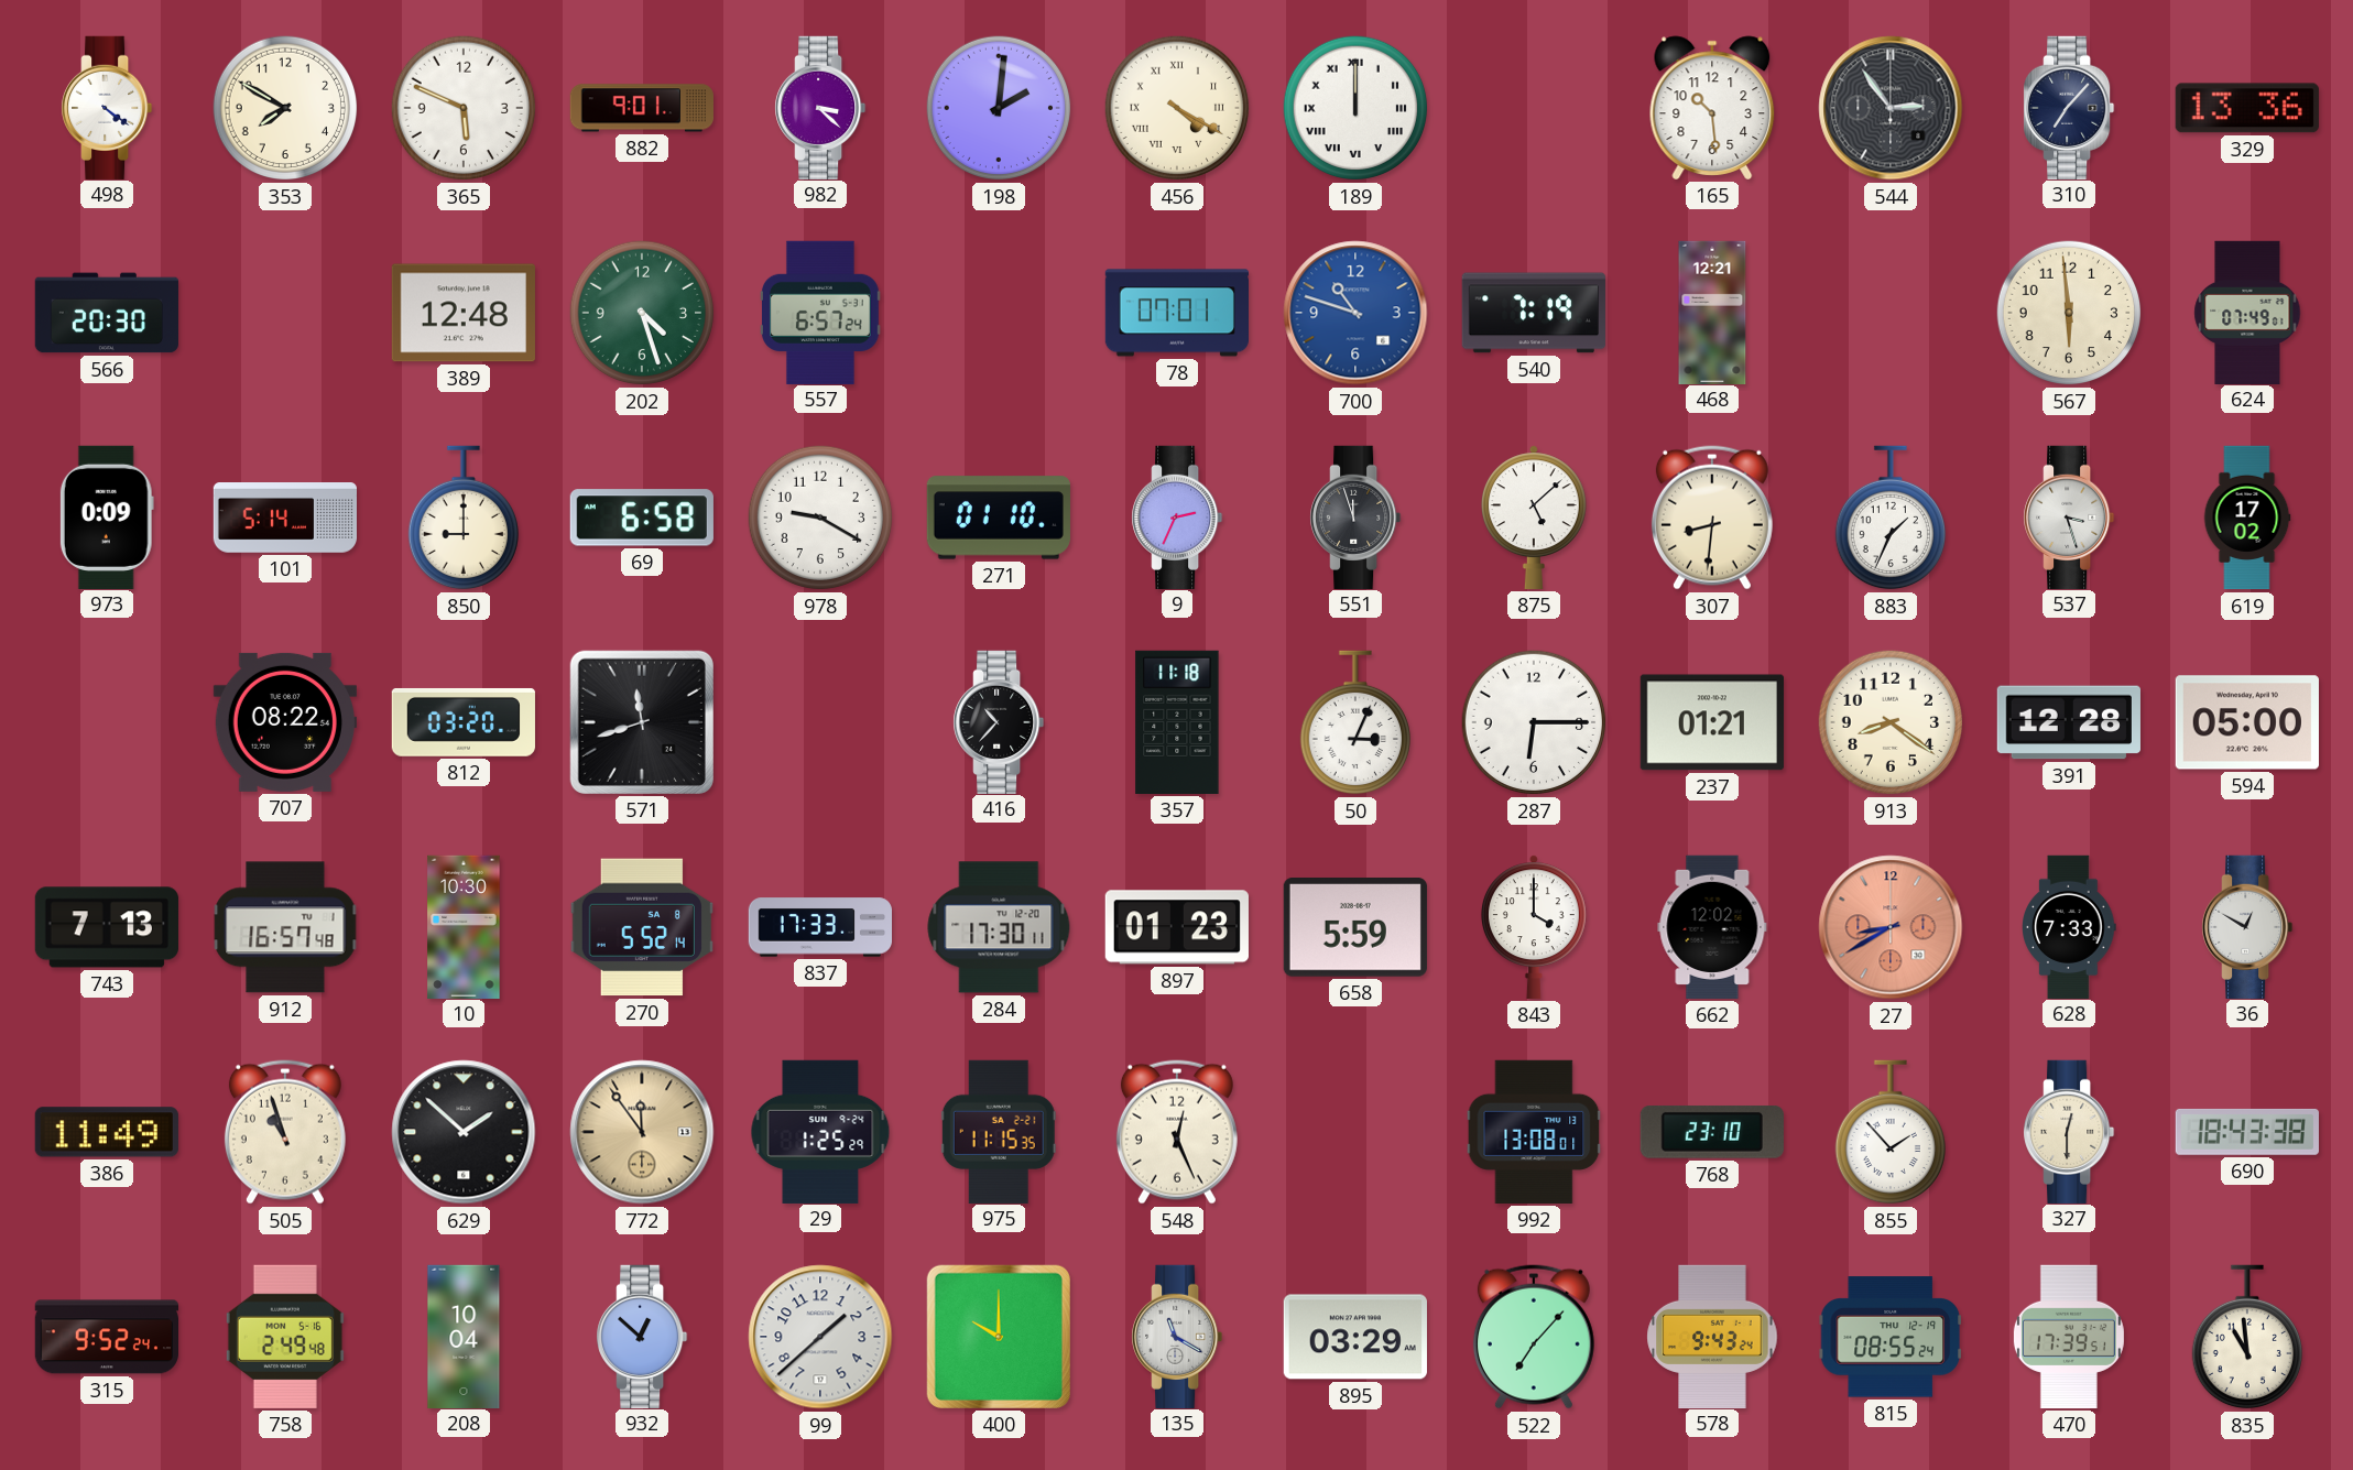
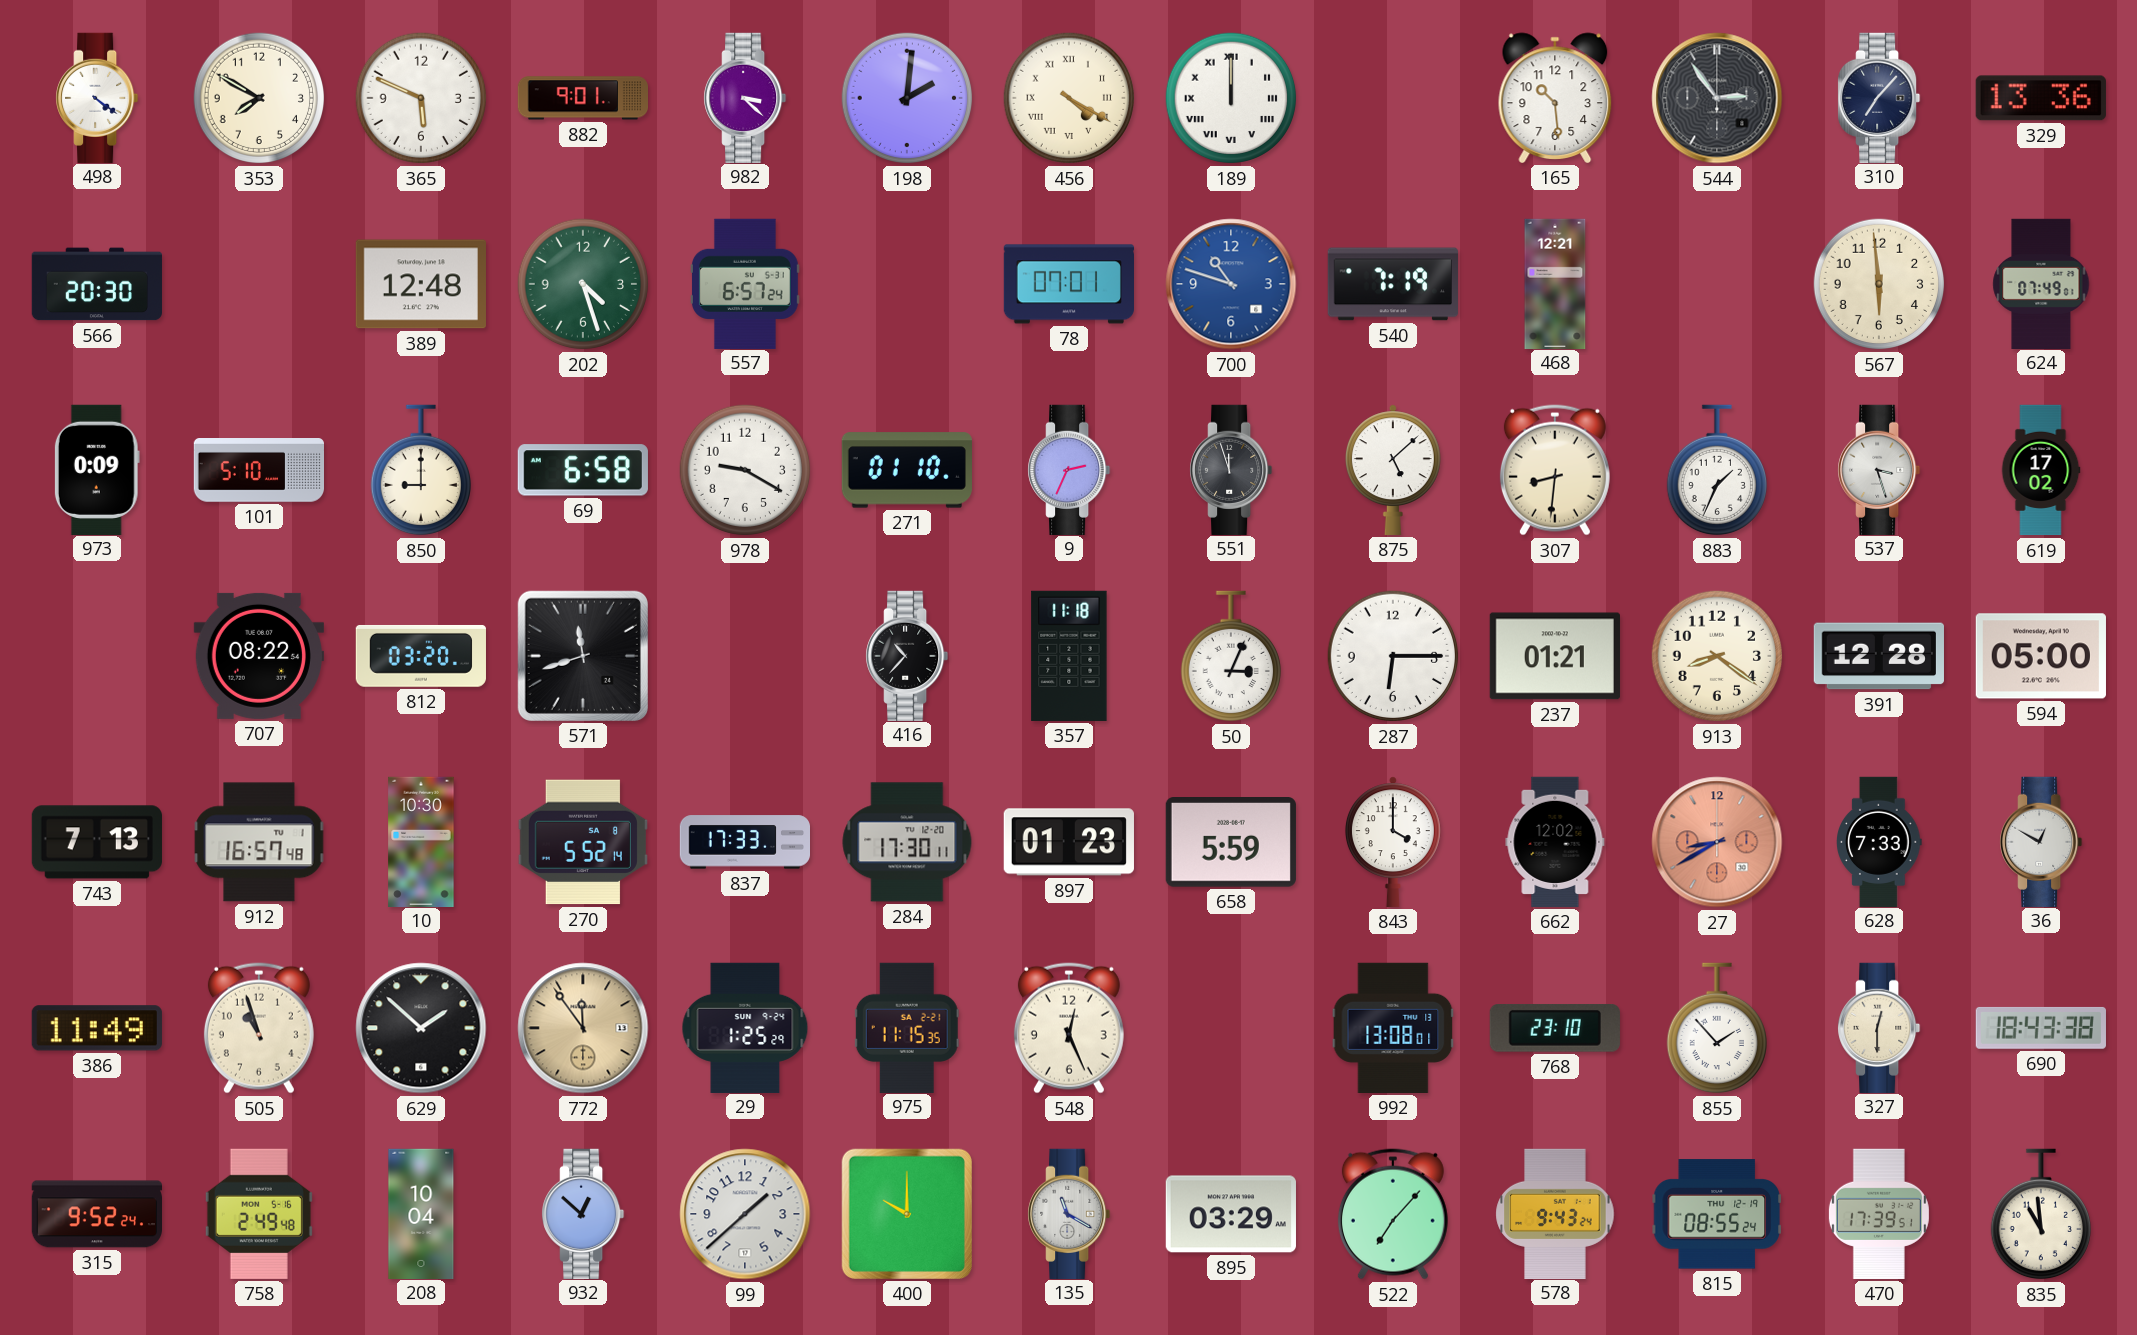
101: 5:14 -> 5:10 (258, 471)
